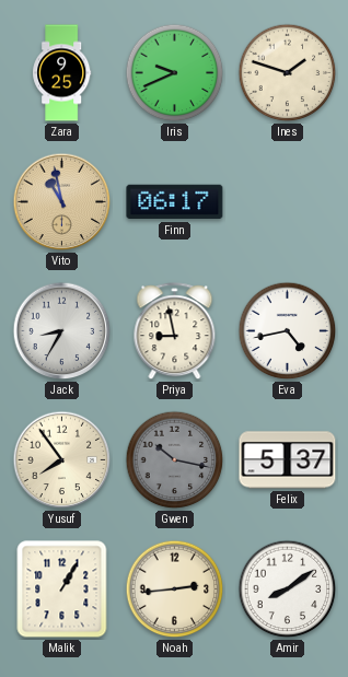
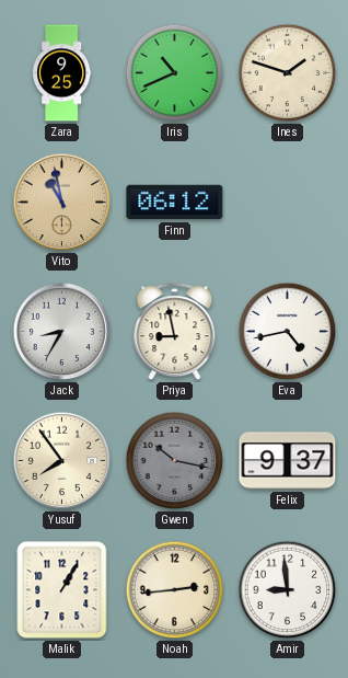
Iris: 9:41 -> 10:41 (175, 73)
Finn: 06:17 -> 06:12 (175, 203)
Felix: 5:37 -> 9:37 (288, 461)
Amir: 8:09 -> 8:59 (288, 590)
